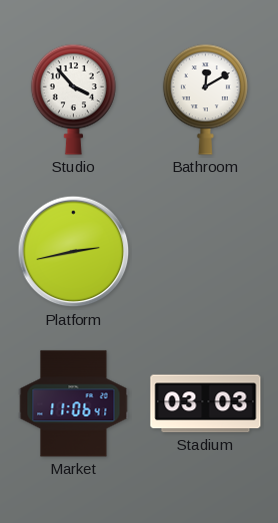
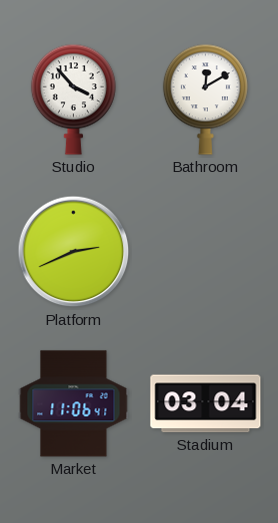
Platform: 2:43 -> 2:41 (74, 252)
Stadium: 03:03 -> 03:04 (206, 404)
